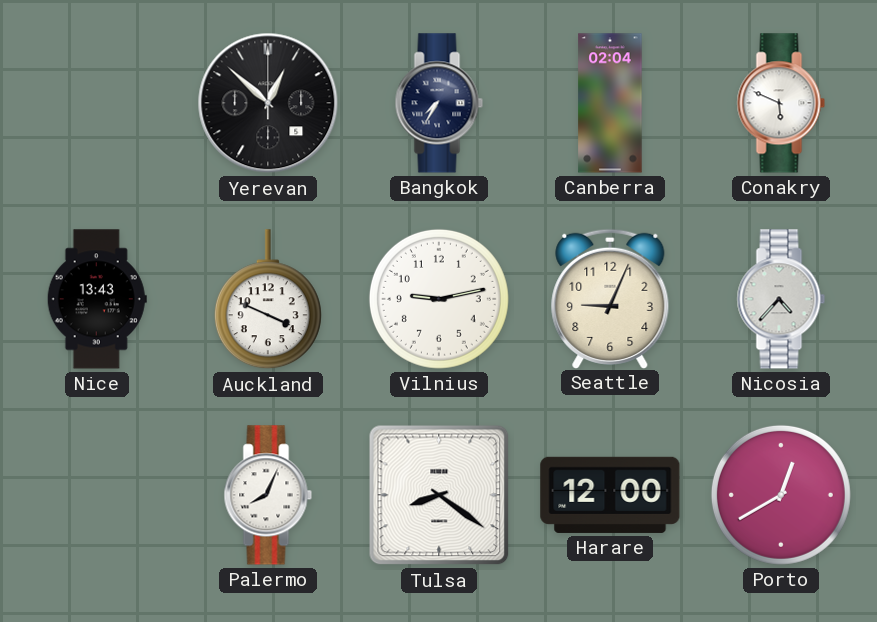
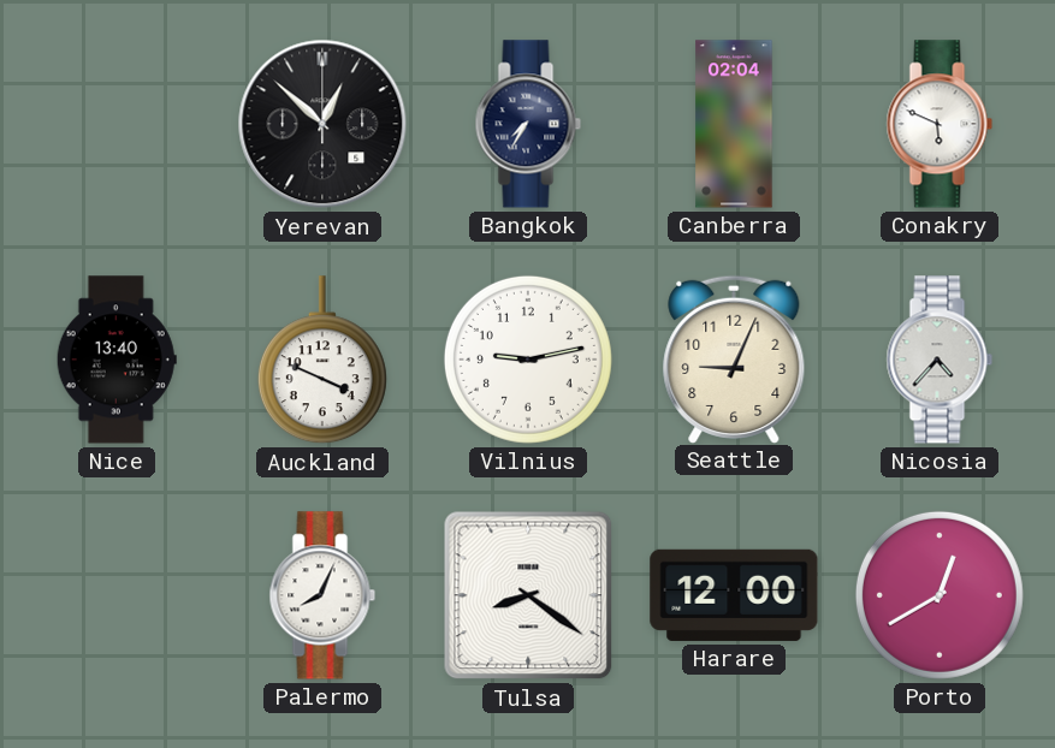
Nice: 13:43 -> 13:40 (117, 360)
